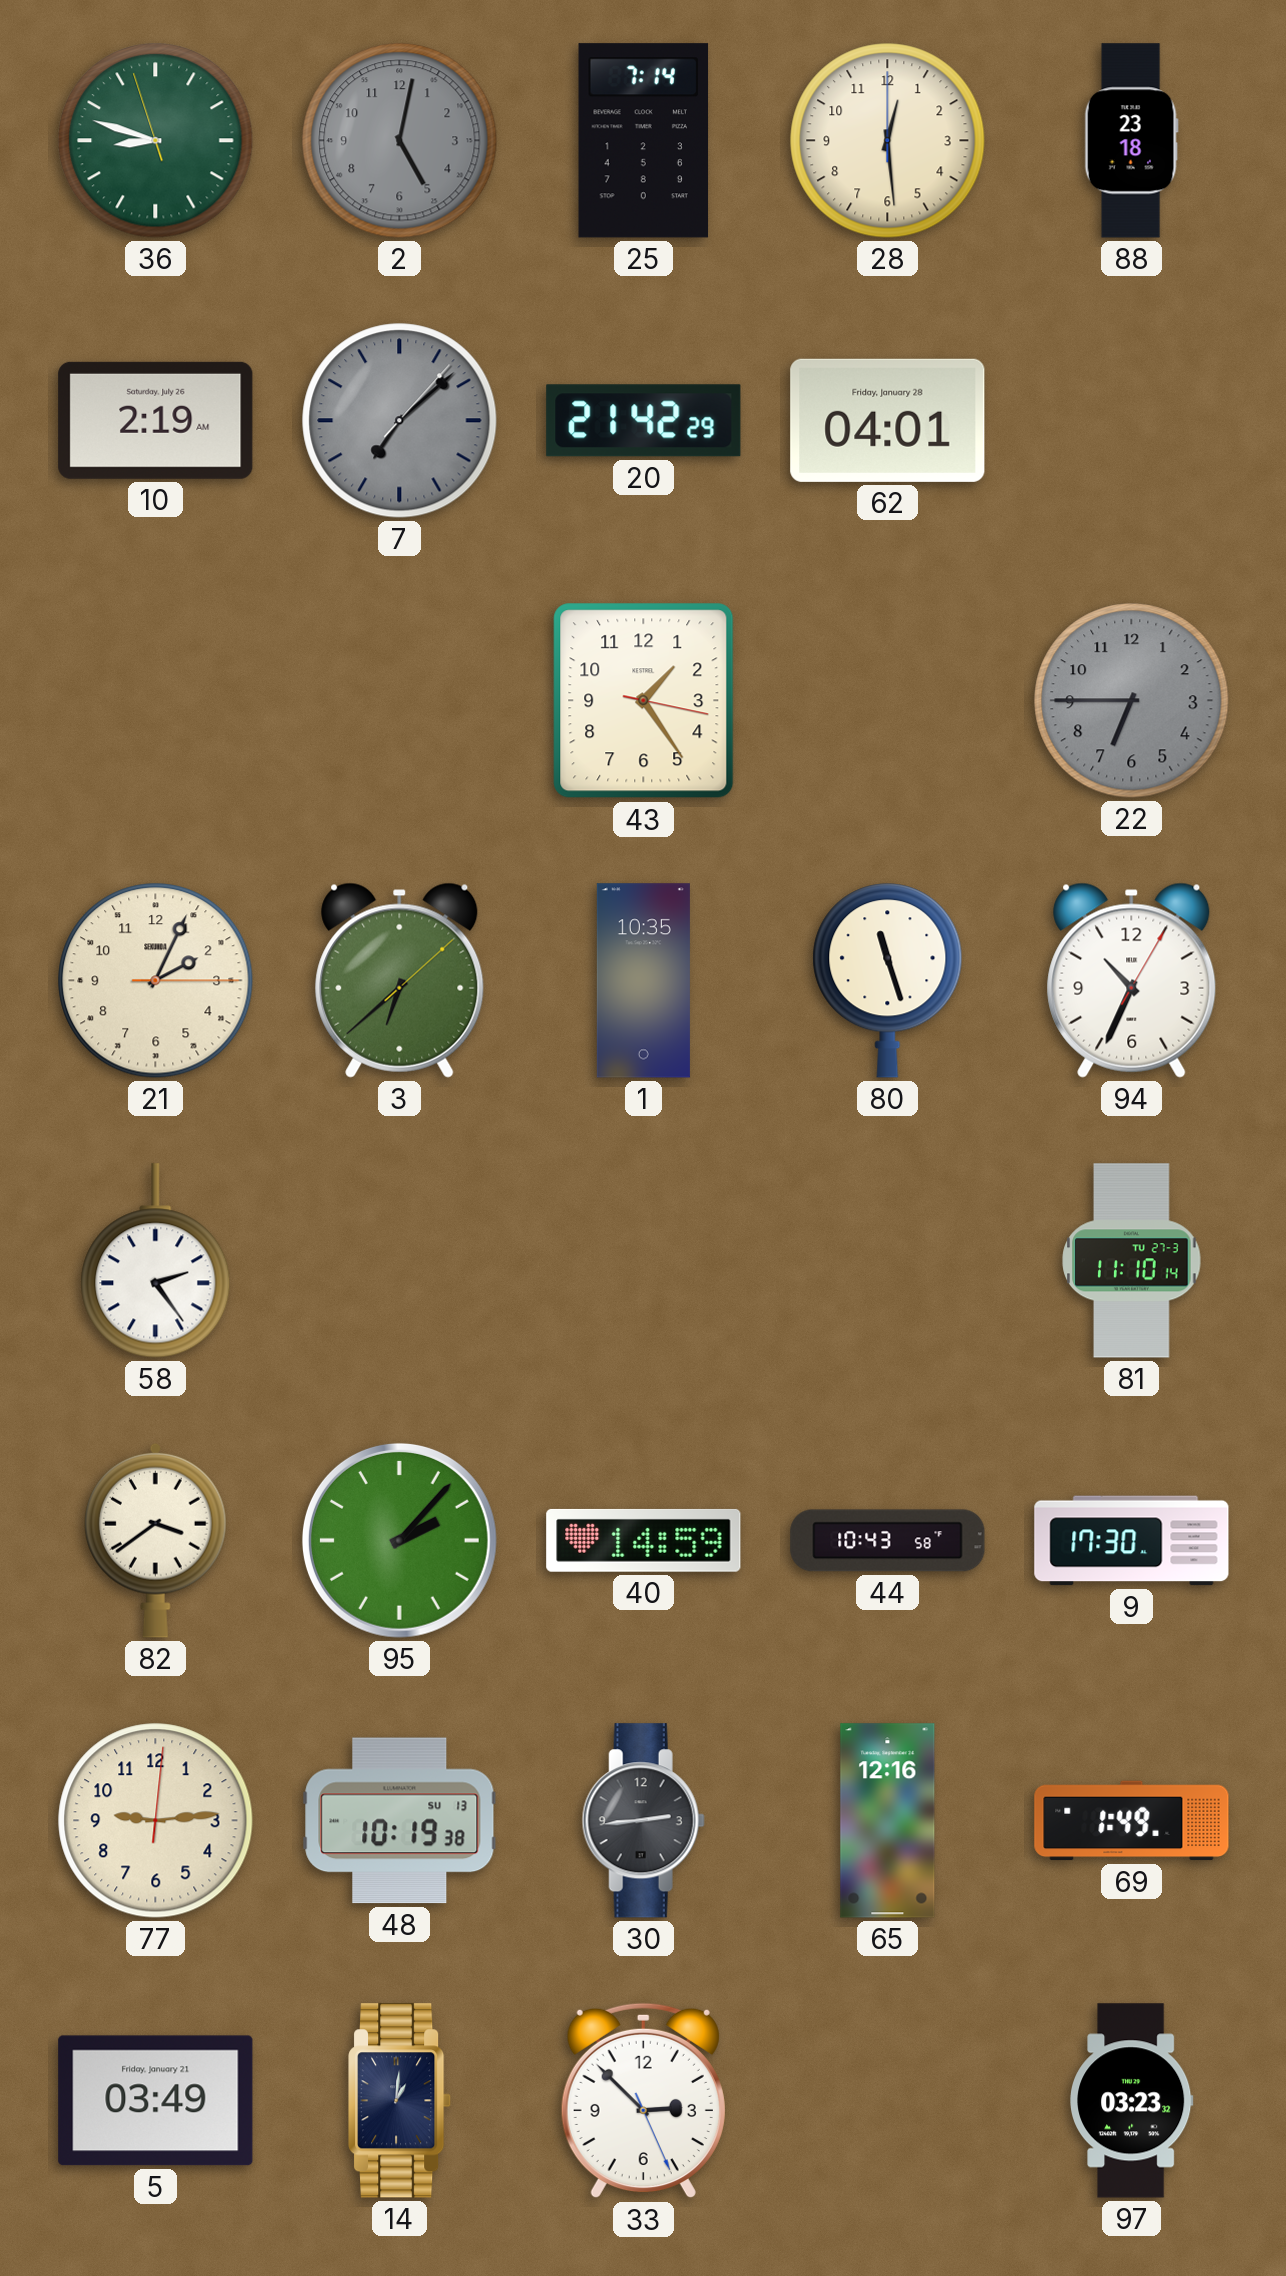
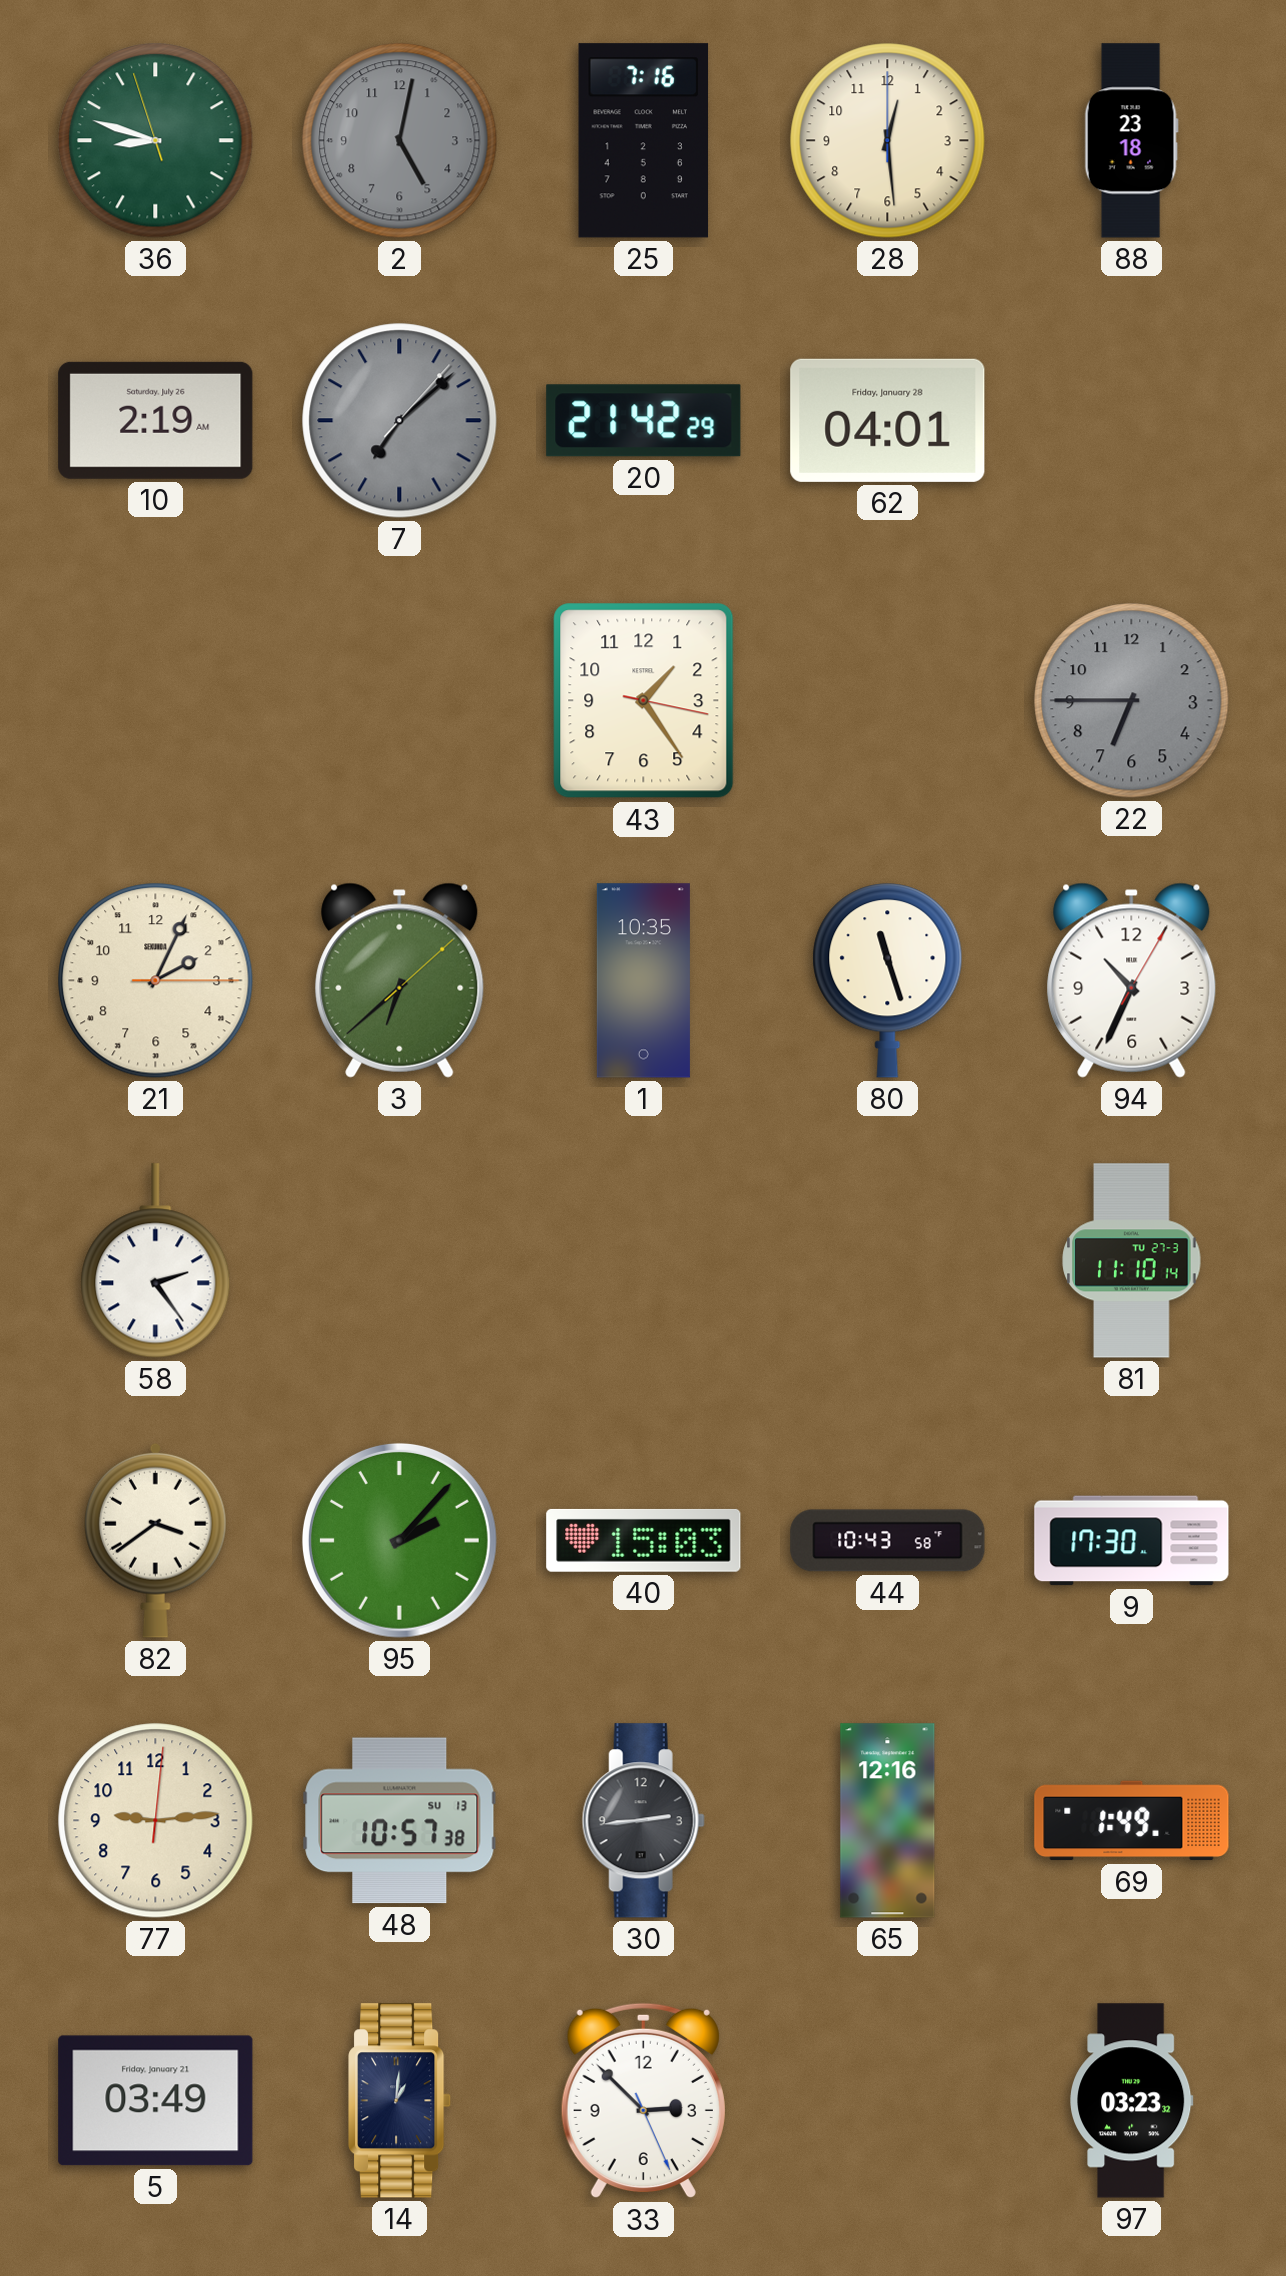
25: 7:14 -> 7:16 (644, 141)
40: 14:59 -> 15:03 (644, 1540)
48: 10:19 -> 10:57 (400, 1821)
